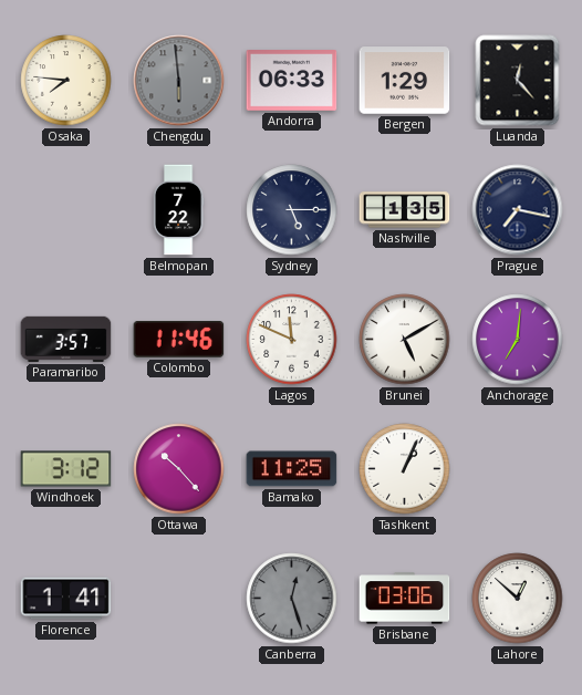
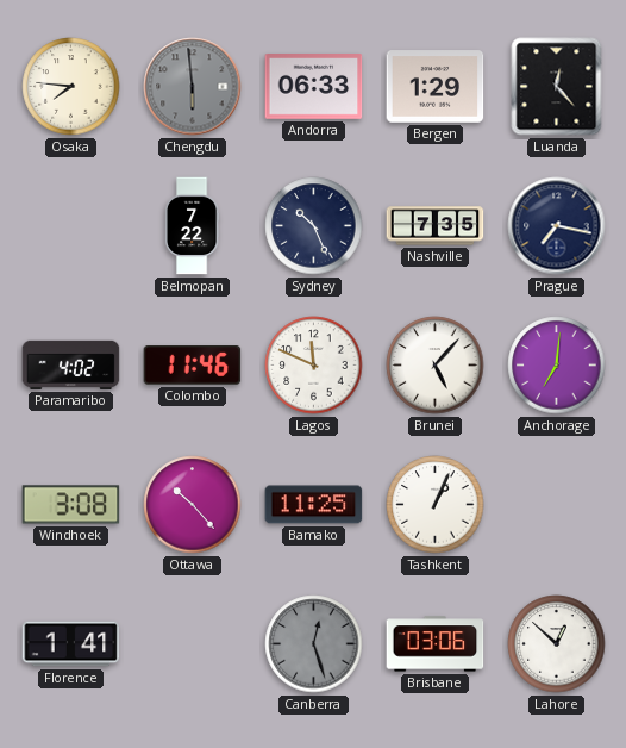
Sydney: 5:15 -> 10:26 (314, 226)
Nashville: 1:35 -> 7:35 (436, 226)
Paramaribo: 3:57 -> 4:02 (71, 364)
Brunei: 5:10 -> 5:07 (436, 366)
Windhoek: 3:12 -> 3:08 (71, 505)
